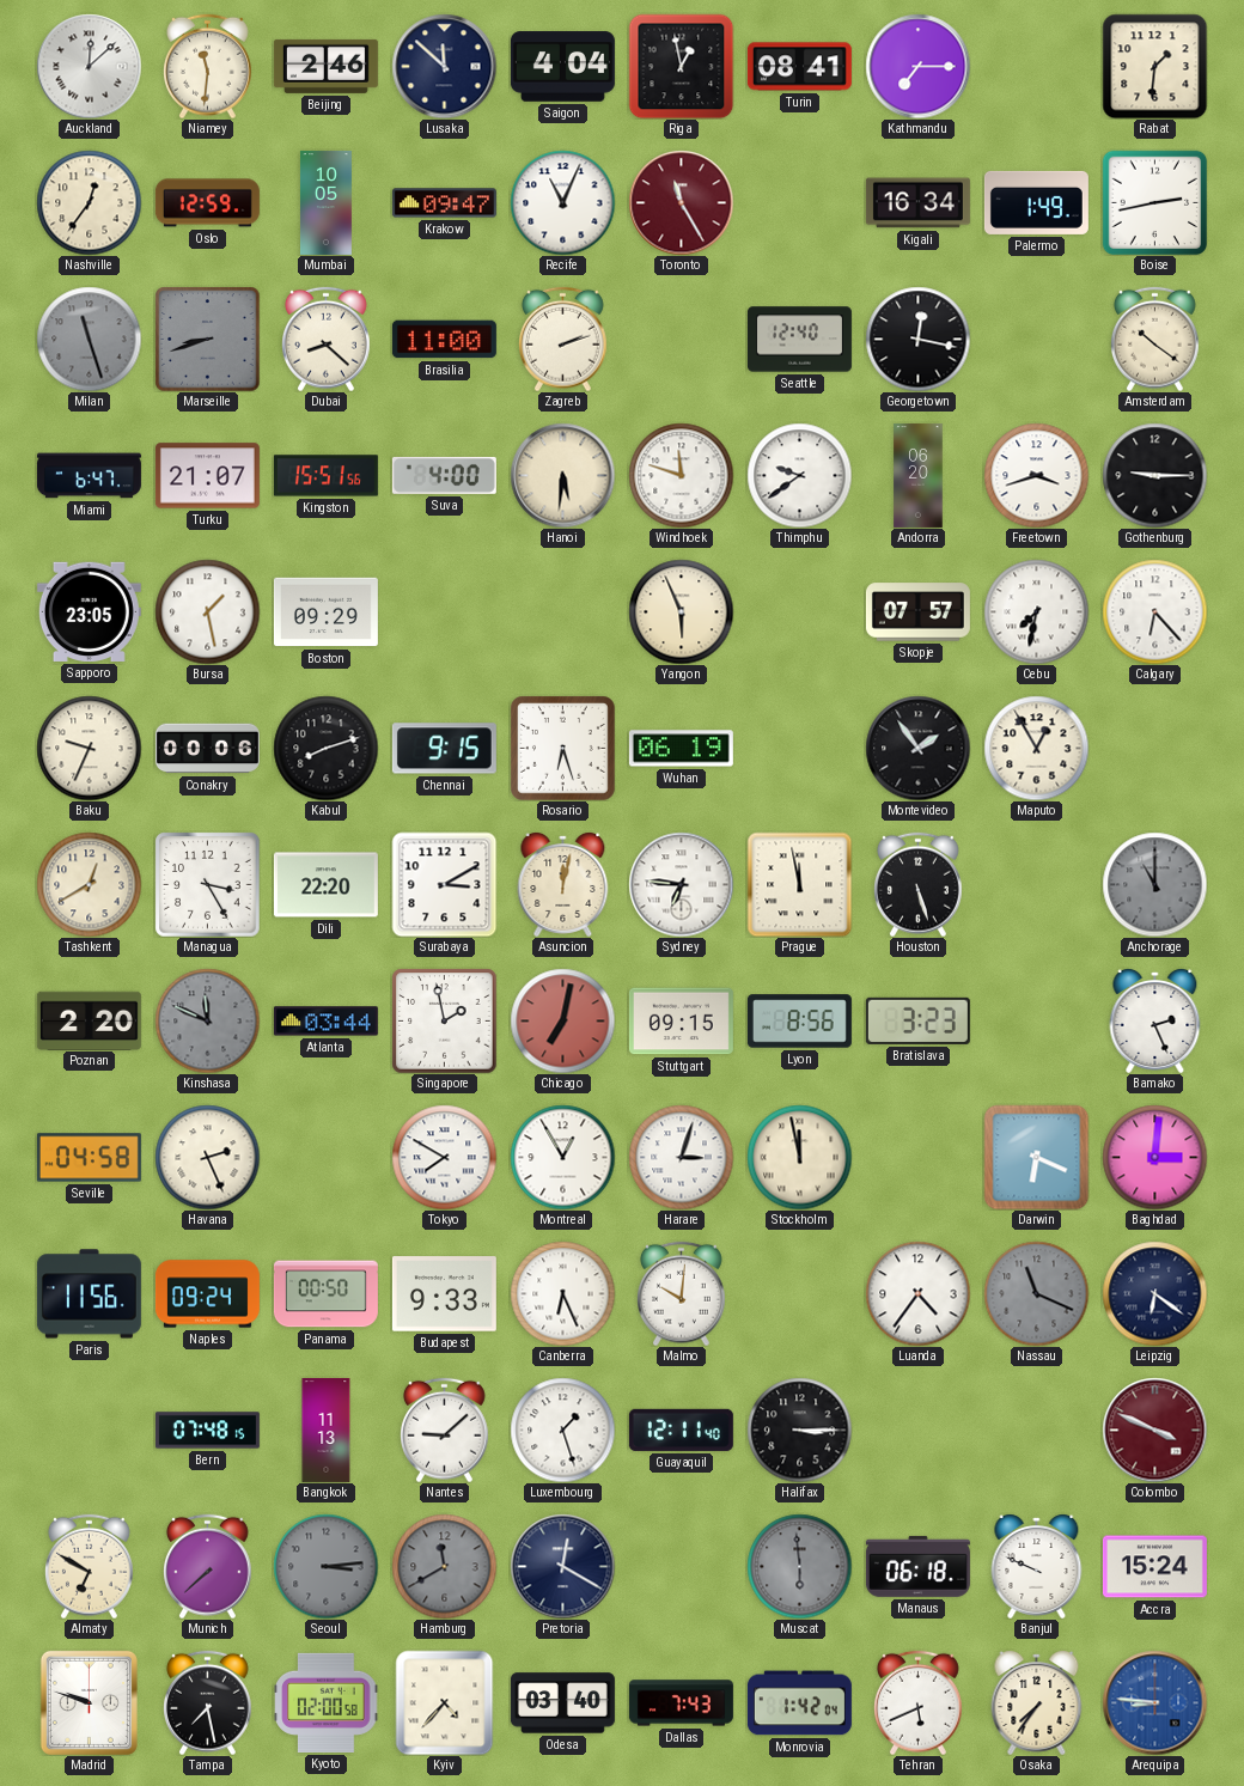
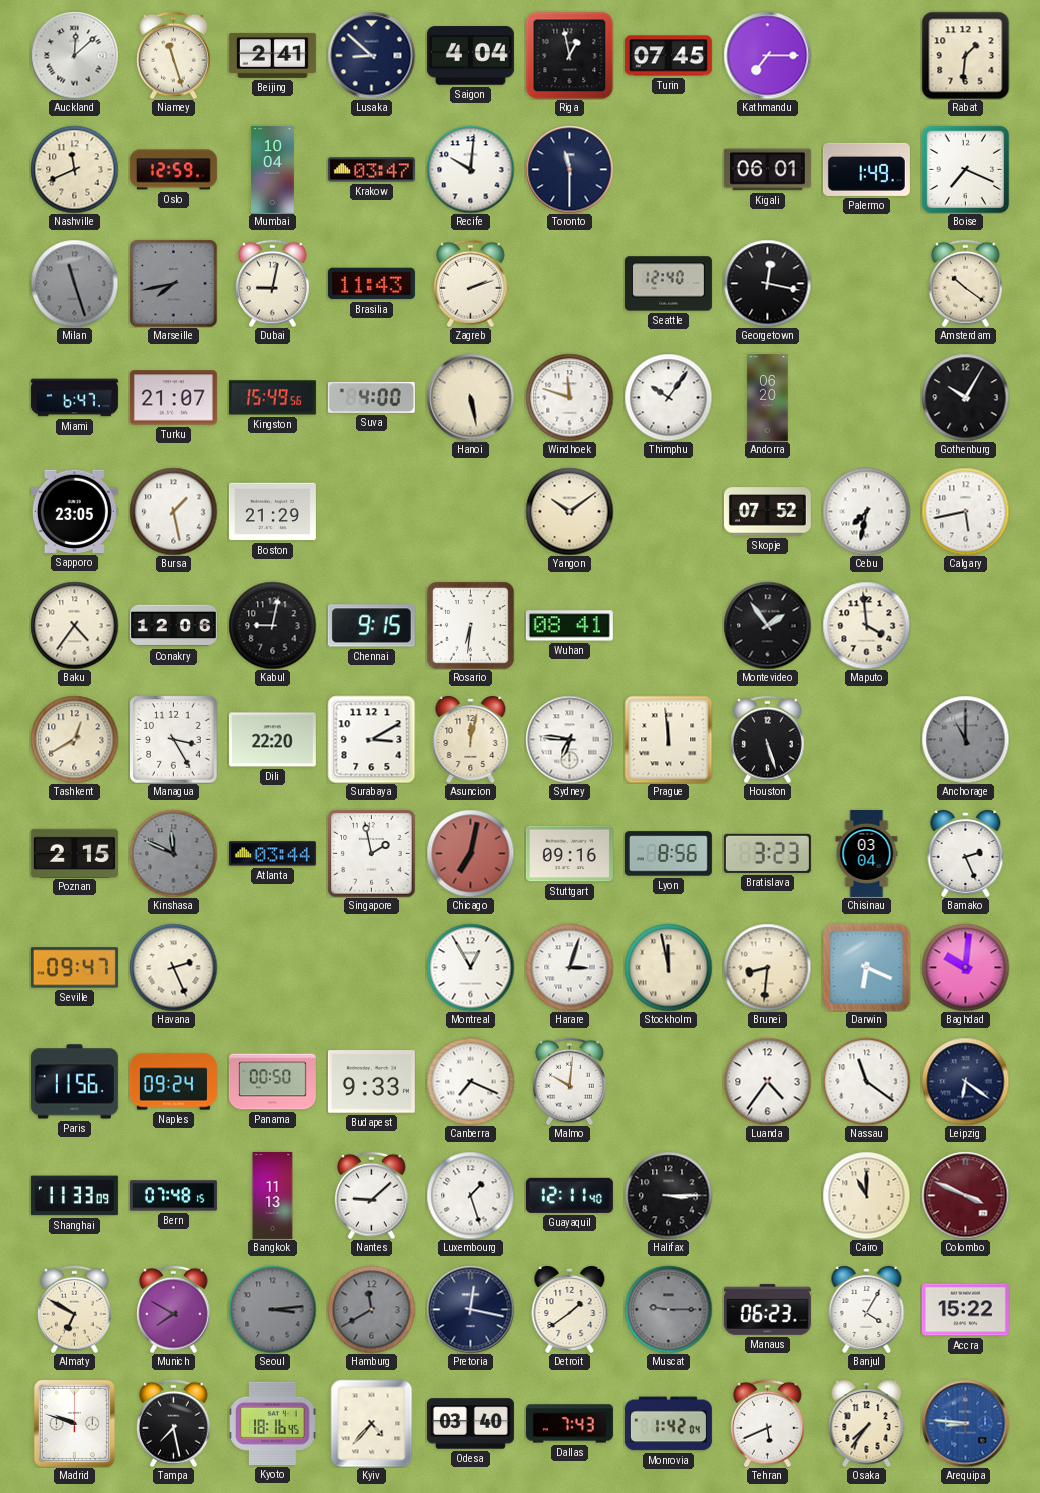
Niamey: 11:31 -> 11:27 (174, 55)
Beijing: 2:46 -> 2:41 (272, 55)
Lusaka: 11:52 -> 8:52 (371, 55)
Turin: 08:41 -> 07:45 (668, 56)
Nashville: 12:36 -> 11:41 (74, 169)
Mumbai: 10:05 -> 10:04 (272, 169)
Krakow: 09:47 -> 03:47 (371, 170)
Recife: 11:04 -> 10:01 (470, 169)
Toronto: 11:25 -> 11:30 (569, 169)
Toronto dial: burgundy -> navy (569, 169)
Kigali: 16:34 -> 06:01 (767, 170)
Boise: 2:43 -> 7:19 (965, 169)
Marseille: 8:42 -> 7:43 (173, 283)
Dubai: 8:22 -> 9:02 (273, 283)
Brasilia: 11:00 -> 11:43 (371, 284)
Kingston: 15:51 -> 15:49 (272, 398)
Hanoi: 5:31 -> 5:28 (470, 397)
Thimphu: 9:39 -> 10:06 (668, 397)
Freetown: 3:42 -> none (1036, 475)
Gothenburg: 9:15 -> 10:05 (965, 397)
Boston: 09:29 -> 21:29 (272, 512)
Yangon: 5:56 -> 10:09 (569, 511)
Skopje: 07:57 -> 07:52 (767, 512)
Calgary: 6:23 -> 5:43 (965, 511)
Baku: 9:34 -> 4:36 (74, 625)
Conakry: 00:06 -> 12:06 (173, 626)
Kabul: 8:12 -> 9:02 (272, 625)
Rosario: 6:27 -> 6:31 (471, 626)
Wuhan: 06:19 -> 08:41 (569, 626)
Maputo: 12:55 -> 3:59 (866, 625)
Prague: 11:58 -> 11:59 (668, 739)
Poznan: 2:20 -> 2:15 (74, 853)
Stuttgart: 09:15 -> 09:16 (569, 854)
Chisinau: none -> 03:04 (867, 853)
Seville: 04:58 -> 09:47 (74, 968)
Tokyo: 7:50 -> none (444, 1157)
Brunei: none -> 8:31 (767, 967)
Baghdad: 3:01 -> 10:01 (965, 967)
Canberra: 6:26 -> 7:19 (470, 1081)
Nassau: 11:19 -> 11:21 (866, 1081)
Nassau dial: grey -> white (866, 1081)
Shanghai: none -> 11:33 (74, 1196)
Cairo: none -> 11:00 (866, 1195)
Munich: 7:38 -> 7:50 (174, 1309)
Pretoria: 12:20 -> 12:17 (470, 1309)
Detroit: none -> 1:39 (570, 1310)
Muscat: 5:59 -> 9:15 (668, 1309)
Manaus: 06:18 -> 06:23 (767, 1309)
Banjul: 9:49 -> 4:05 (867, 1310)
Accra: 15:24 -> 15:22 (965, 1310)
Kyoto: 02:00 -> 18:16 (272, 1423)
